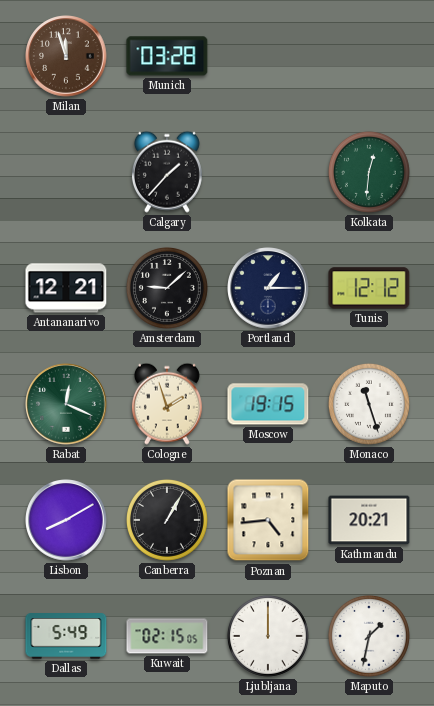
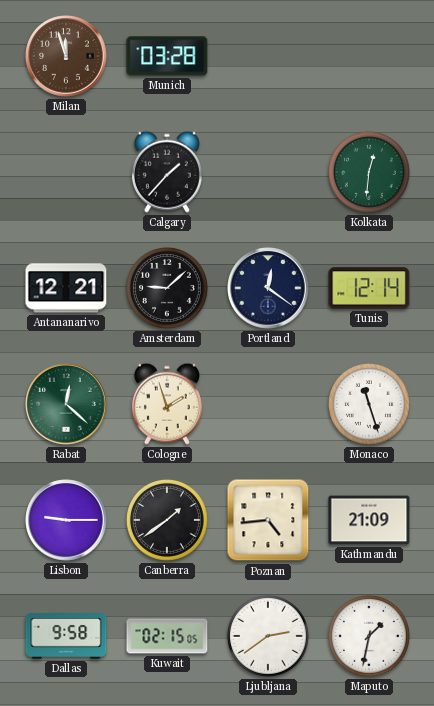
Portland: 1:15 -> 12:21 (268, 288)
Tunis: 12:12 -> 12:14 (369, 288)
Rabat: 12:19 -> 12:22 (66, 404)
Moscow: 19:15 -> none (268, 404)
Lisbon: 8:10 -> 9:15 (66, 520)
Canberra: 1:05 -> 1:39 (167, 520)
Kathmandu: 20:21 -> 21:09 (369, 520)
Dallas: 5:49 -> 9:58 (66, 636)
Ljubljana: 12:00 -> 2:39 (268, 636)
